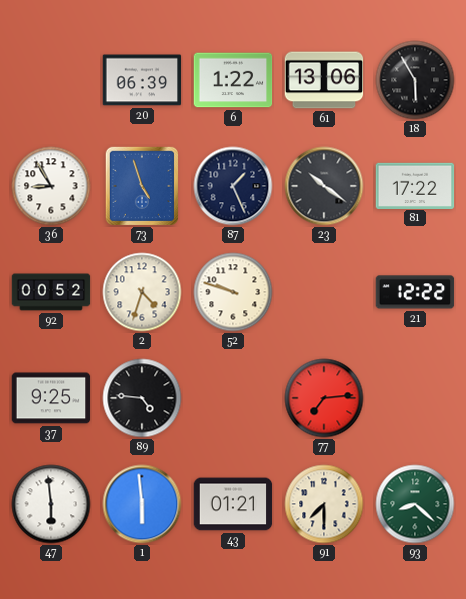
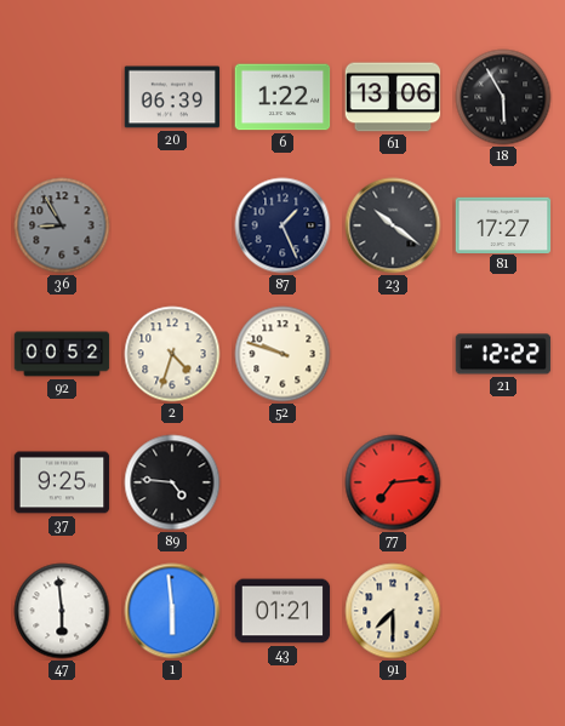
36 dial: white -> grey (62, 225)
73: 4:57 -> none (141, 185)
81: 17:22 -> 17:27 (503, 224)
93: 8:22 -> none (415, 504)
